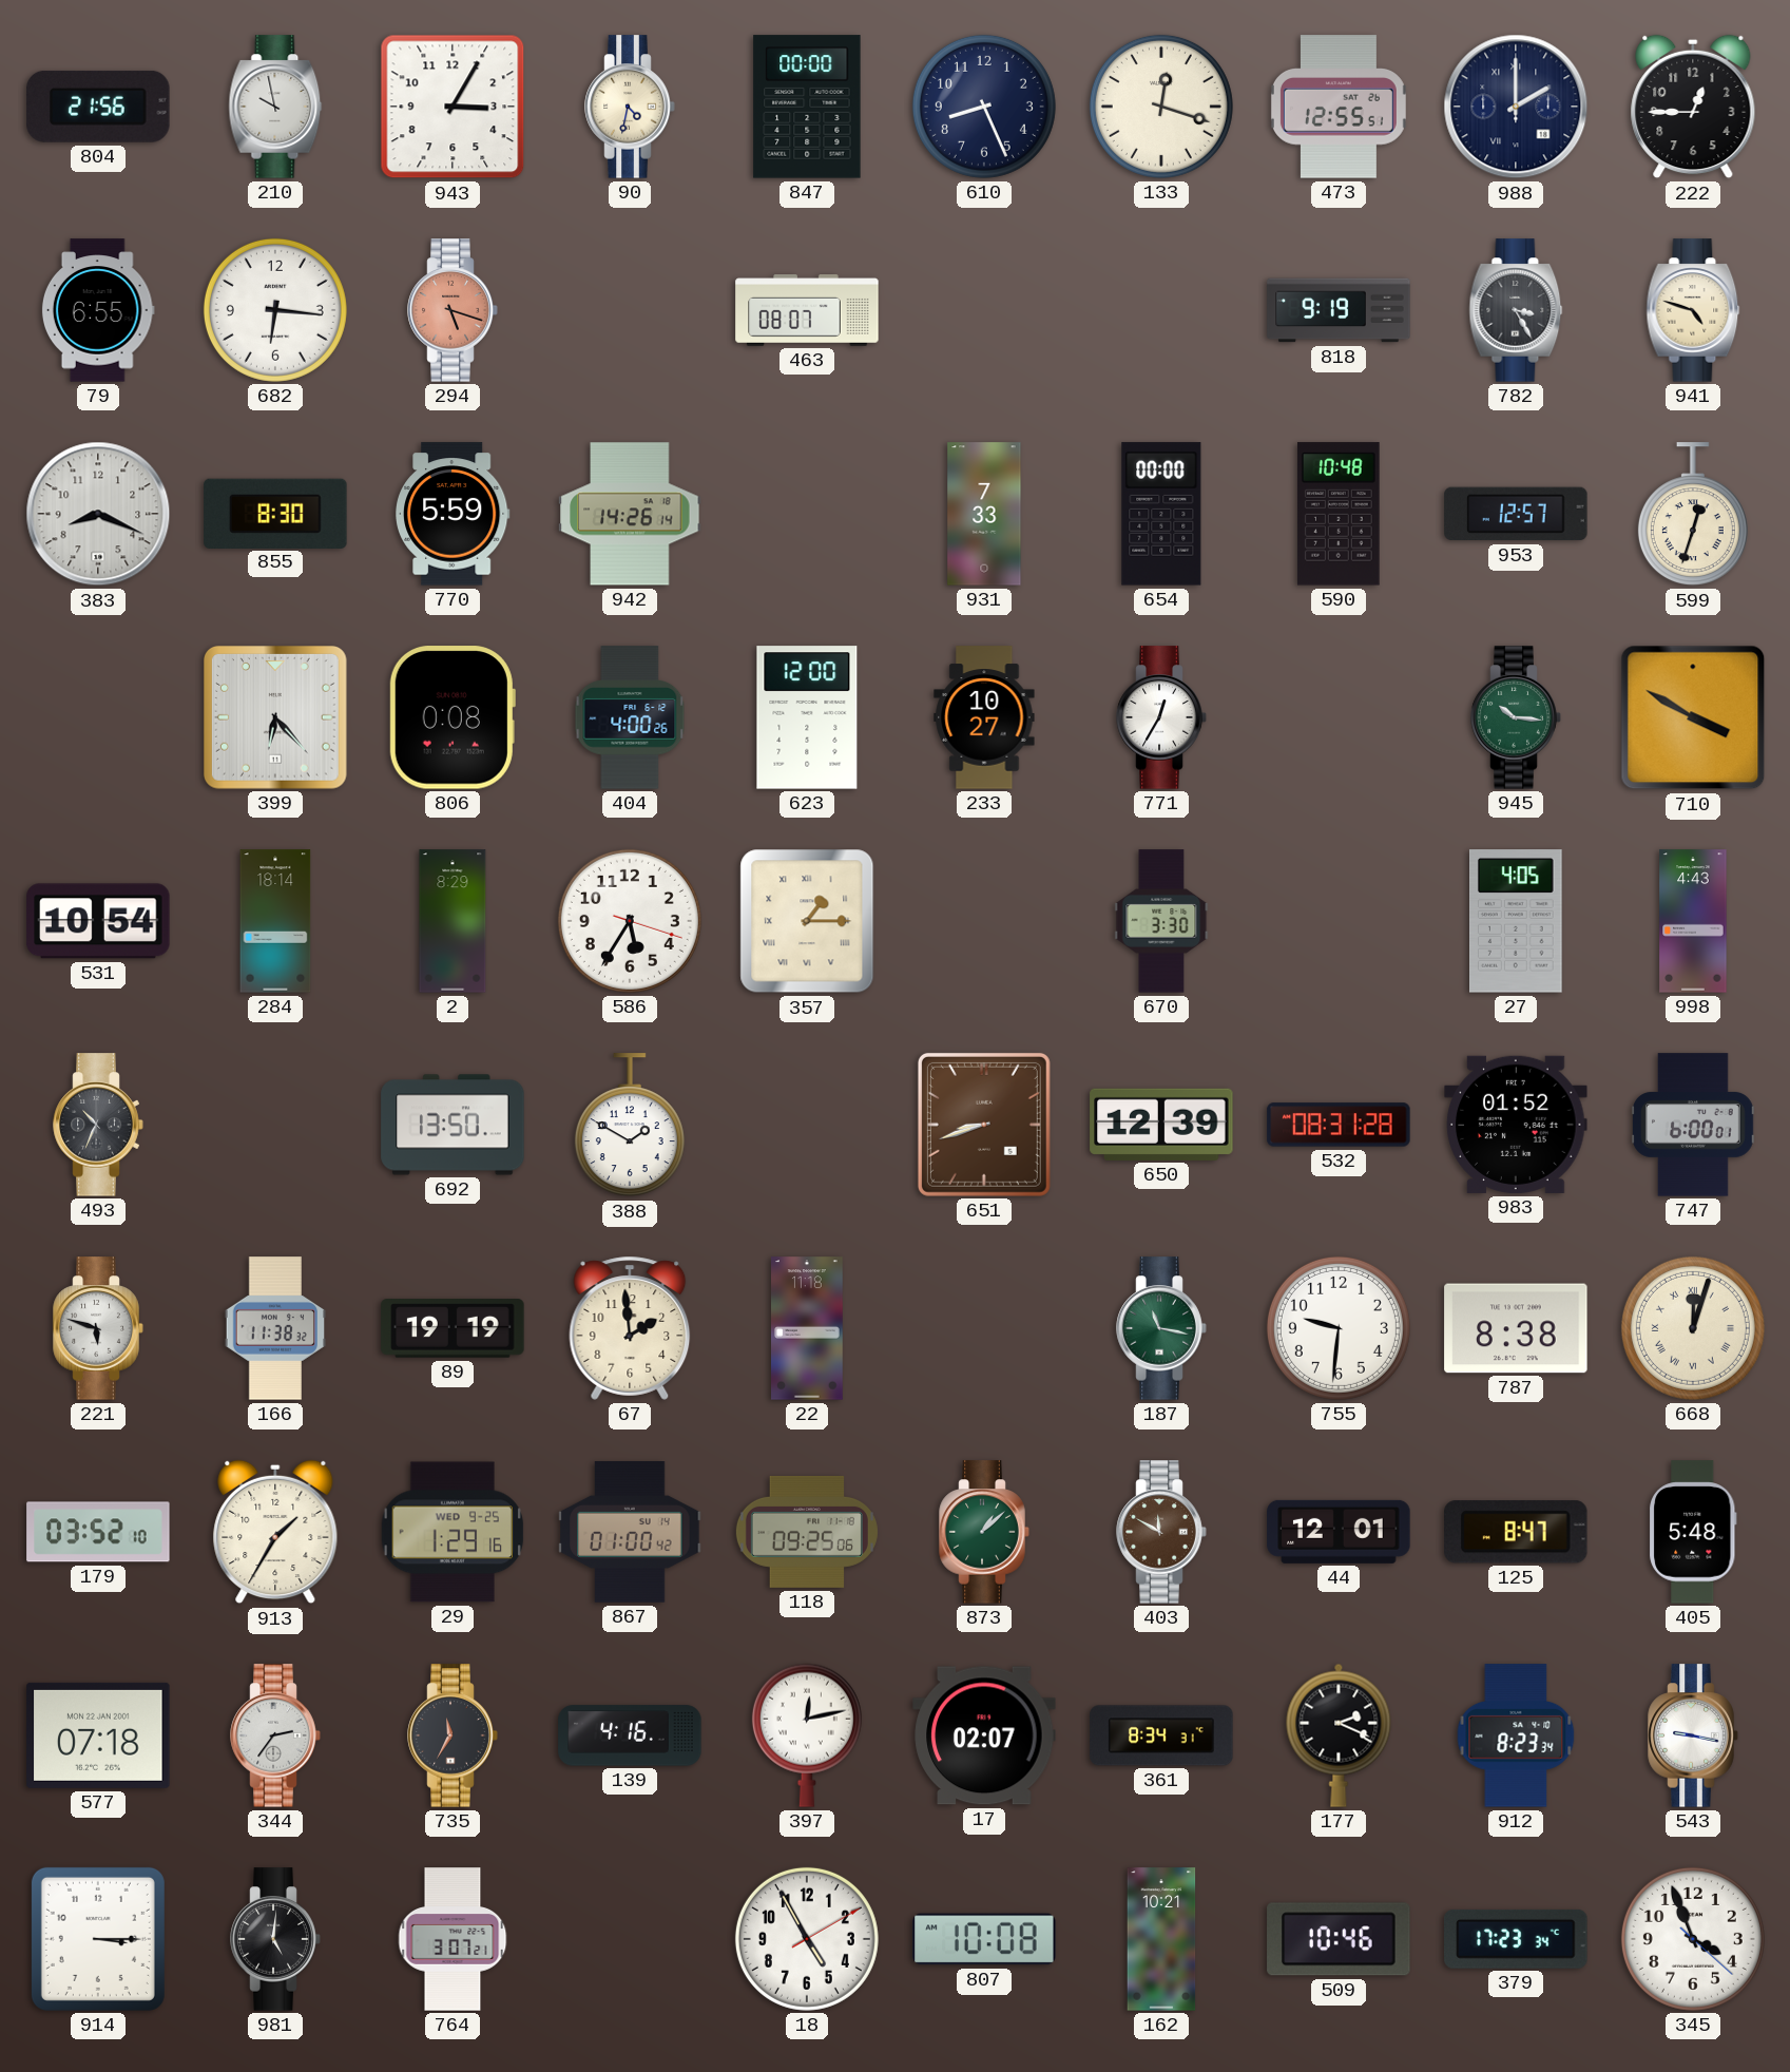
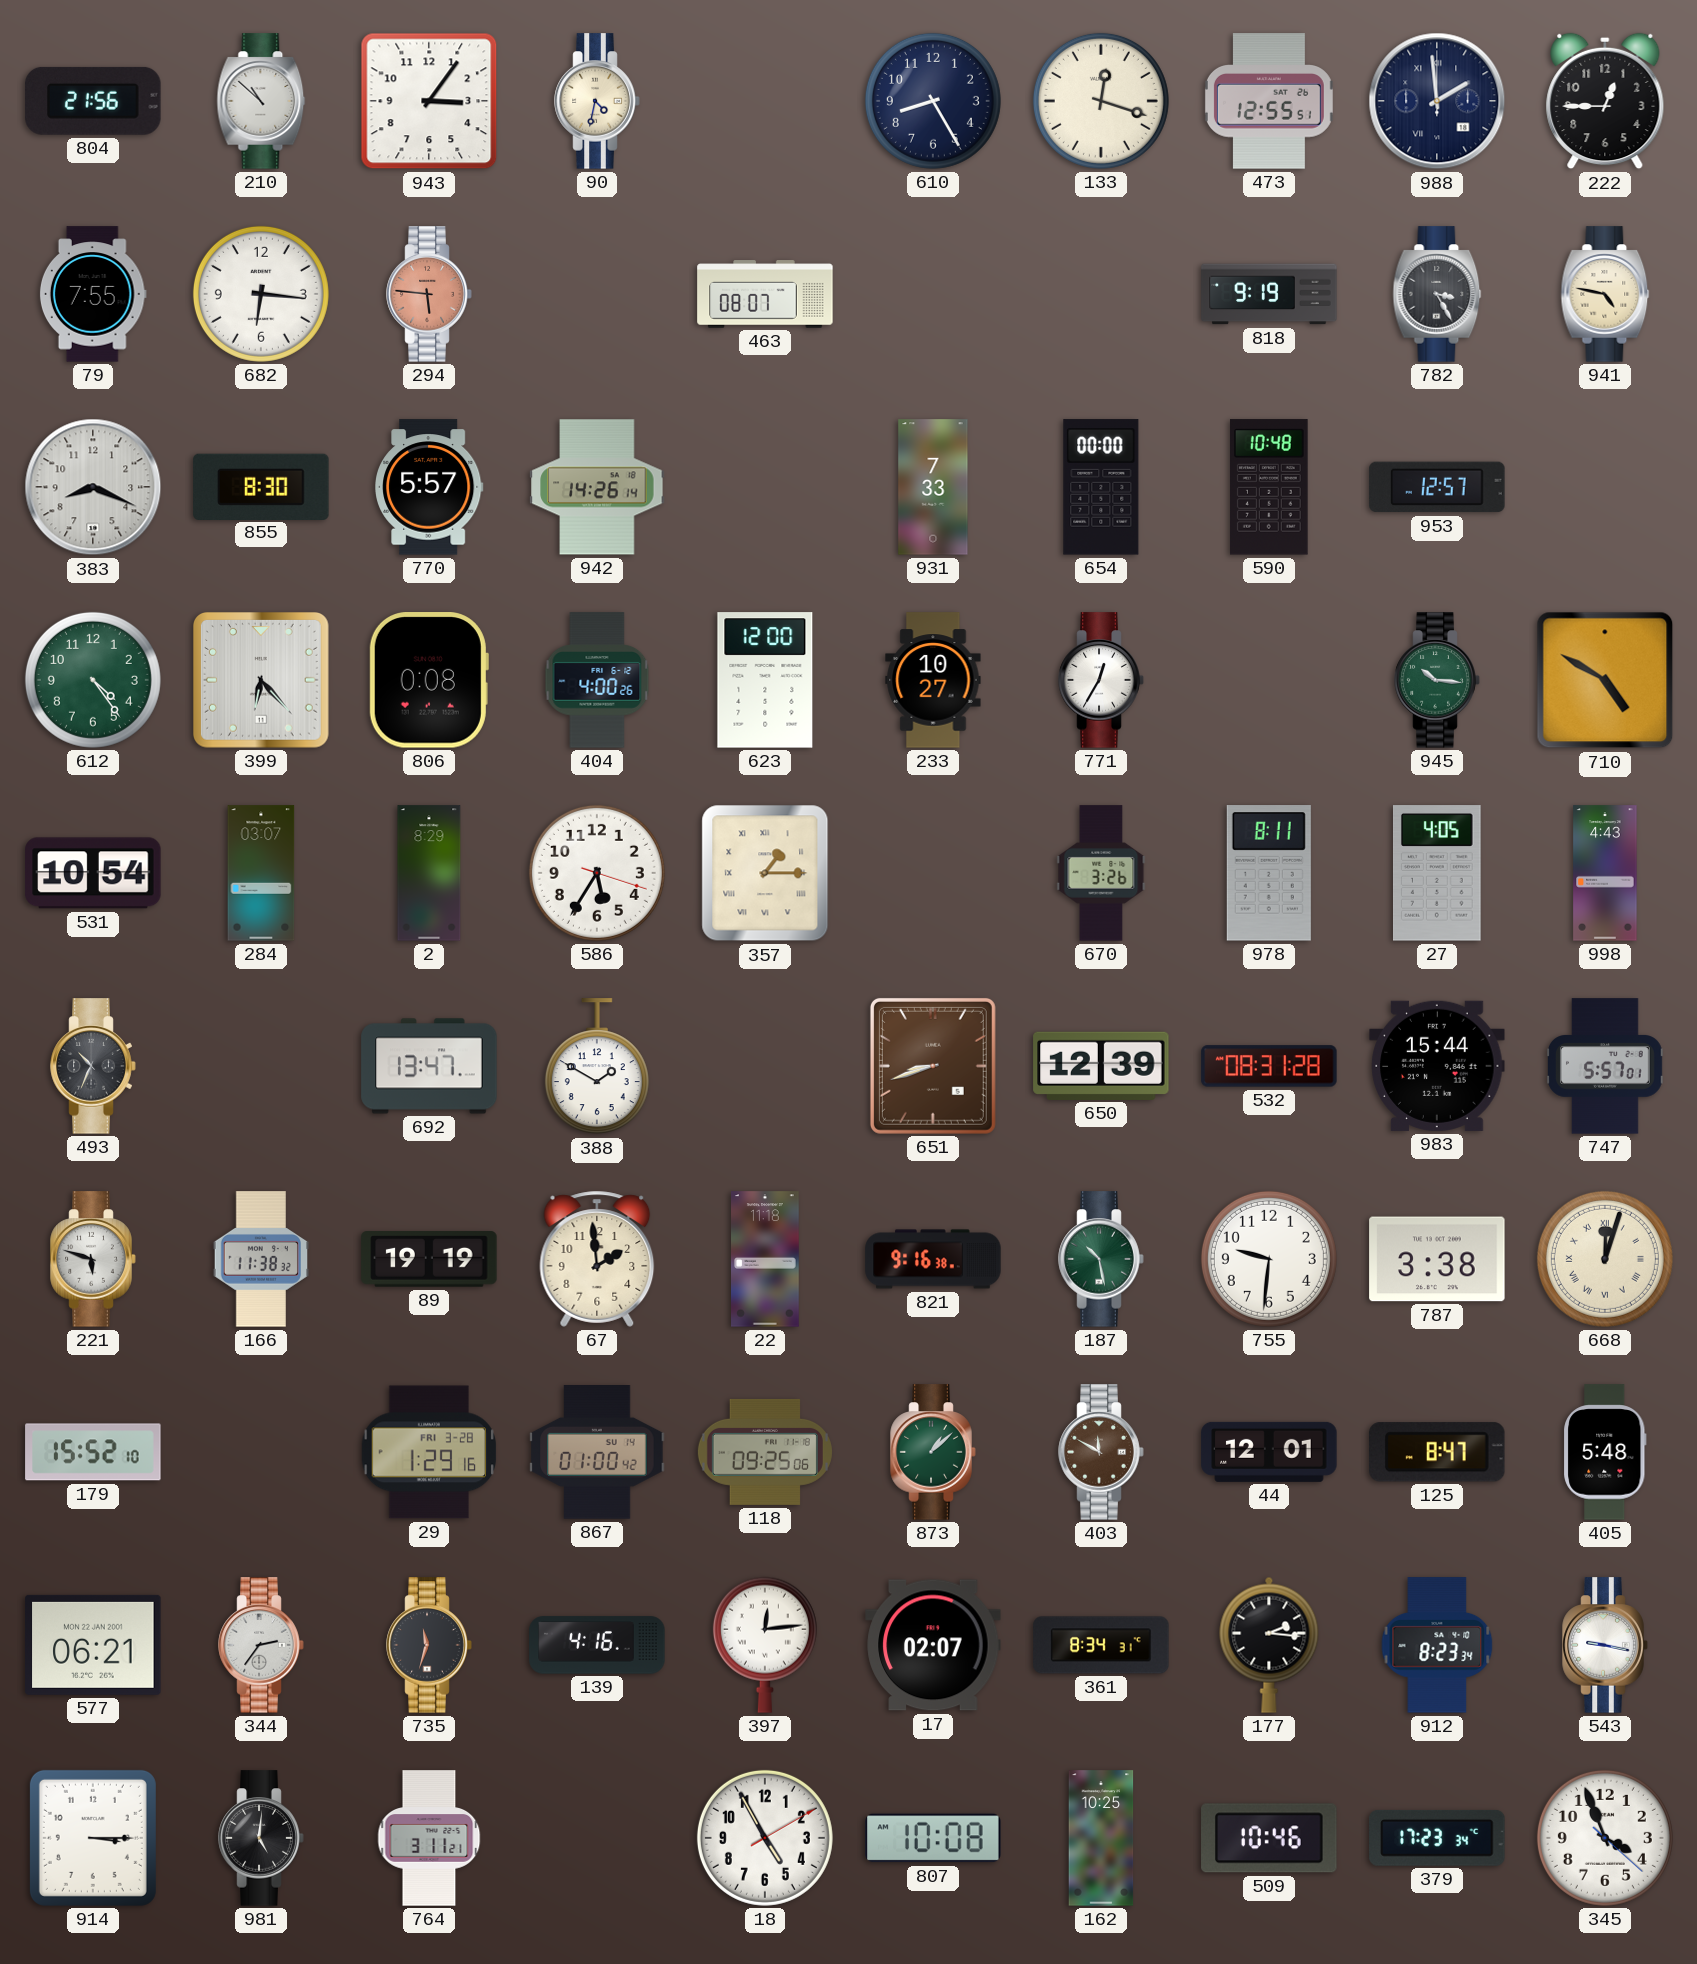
210: 9:58 -> 10:52 (261, 101)
943: 3:05 -> 3:06 (429, 101)
847: 00:00 -> none (807, 107)
610: 8:26 -> 8:25 (933, 101)
988: 2:00 -> 1:59 (1437, 101)
79: 6:55 -> 7:55 (93, 294)
294: 5:18 -> 5:46 (429, 294)
941: 4:48 -> 4:47 (1605, 294)
770: 5:59 -> 5:57 (430, 487)
599: 12:33 -> none (1693, 515)
612: none -> 4:24 (93, 680)
710: 3:50 -> 4:50 (1605, 680)
284: 18:14 -> 03:07 (261, 873)
670: 3:30 -> 3:26 (1101, 873)
978: none -> 8:11 (1269, 873)
692: 13:50 -> 13:47 (429, 1066)
983: 01:52 -> 15:44 (1437, 1066)
747: 6:00 -> 5:57 (1606, 1066)
821: none -> 9:16 (933, 1259)
187: 11:17 -> 10:28 (1101, 1259)
787: 8:38 -> 3:38 (1437, 1259)
179: 03:52 -> 15:52 (93, 1452)
913: 1:35 -> none (275, 1532)
29 date: WED 9-25 -> FRI 3-28 (429, 1452)
577: 07:18 -> 06:21 (93, 1645)
735: 11:35 -> 11:33 (429, 1645)
397: 12:13 -> 12:14 (765, 1645)
177: 2:19 -> 2:16 (1269, 1645)
764: 3:07 -> 3:11 (429, 1838)
162: 10:21 -> 10:25 (1101, 1838)
